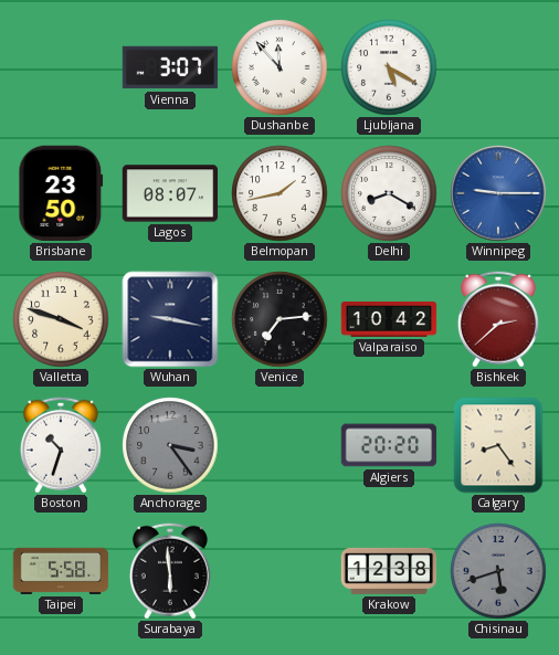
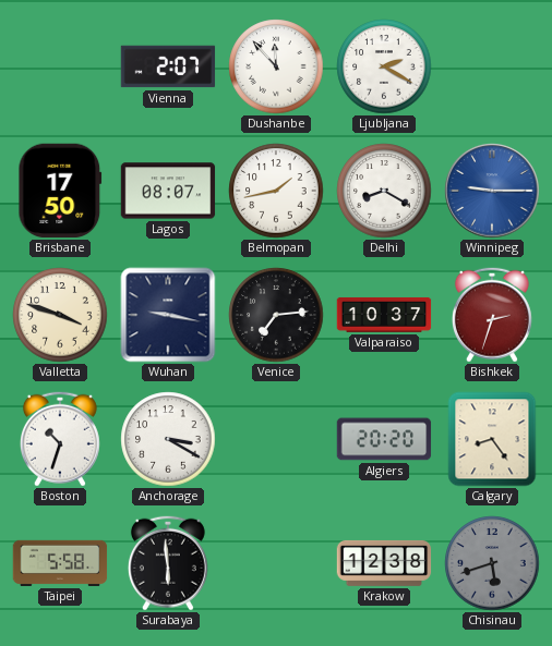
Vienna: 3:07 -> 2:07 (168, 66)
Ljubljana: 5:20 -> 2:20 (384, 66)
Brisbane: 23:50 -> 17:50 (60, 191)
Valparaiso: 10:42 -> 10:37 (384, 315)
Bishkek: 2:38 -> 2:33 (492, 315)
Anchorage: 3:24 -> 3:20 (168, 439)
Anchorage dial: grey -> white (168, 439)
